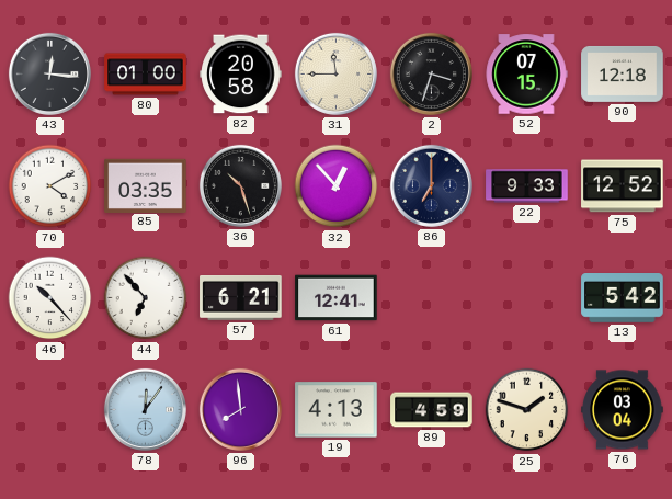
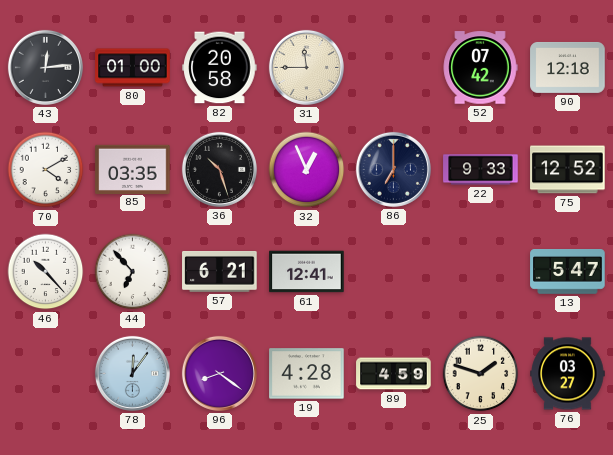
43: 12:16 -> 12:14 (45, 67)
2: 3:33 -> none (431, 73)
52: 07:15 -> 07:42 (480, 68)
32: 12:53 -> 12:56 (307, 170)
13: 5:42 -> 5:47 (568, 272)
96: 7:59 -> 8:21 (219, 373)
19: 4:13 -> 4:28 (307, 374)
76: 03:04 -> 03:27 (568, 374)
